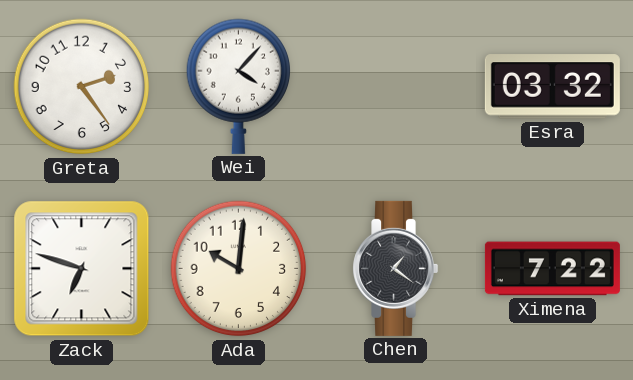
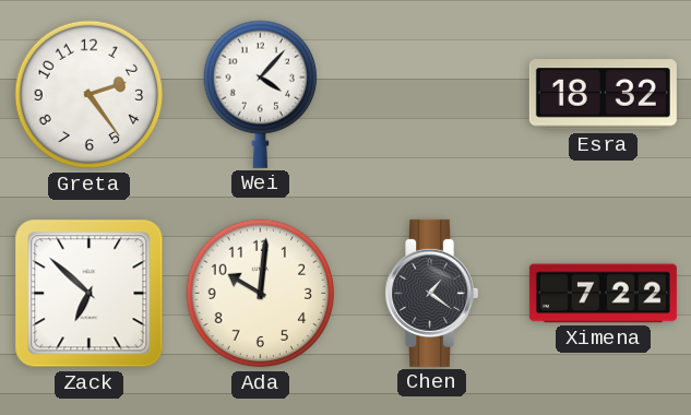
Esra: 03:32 -> 18:32 (603, 95)
Zack: 6:48 -> 6:52 (90, 294)
